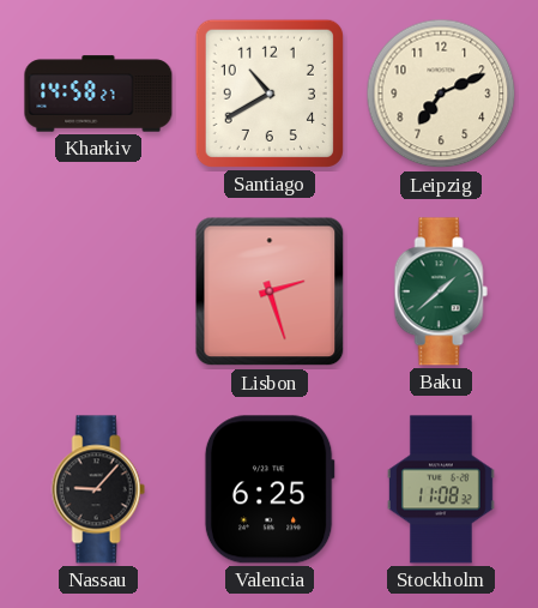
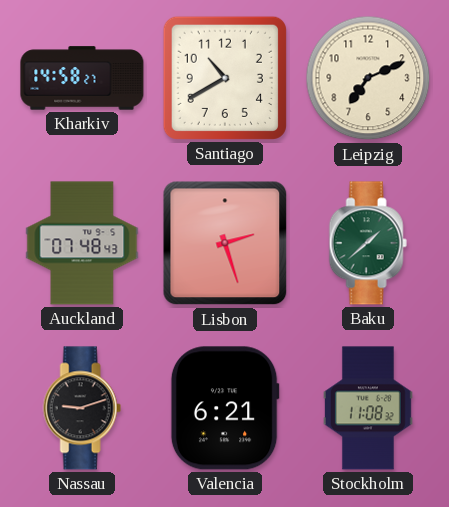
Auckland: none -> 07:48 (82, 243)
Nassau: 9:07 -> 9:12 (82, 408)
Valencia: 6:25 -> 6:21 (225, 408)
